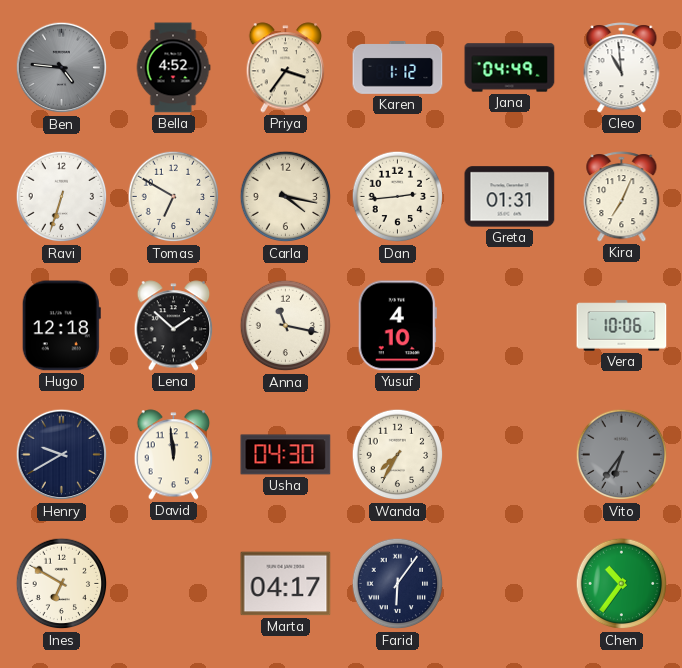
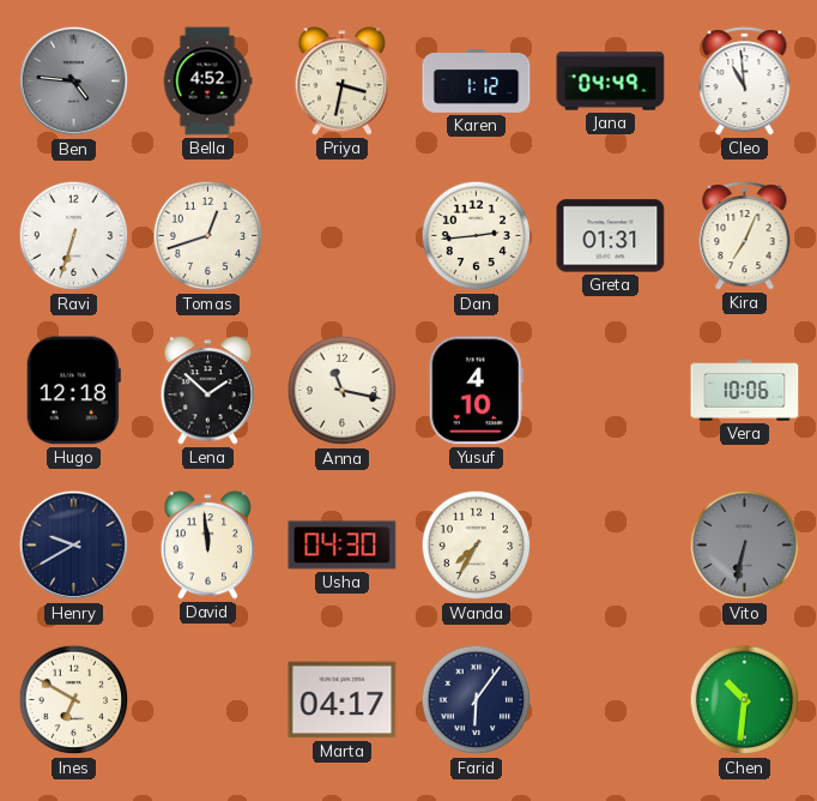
Priya: 3:36 -> 3:32 (343, 82)
Tomas: 6:50 -> 12:42 (208, 236)
Carla: 4:17 -> none (286, 197)
Vito: 6:36 -> 6:32 (745, 546)
Chen: 10:36 -> 10:31 (745, 700)
